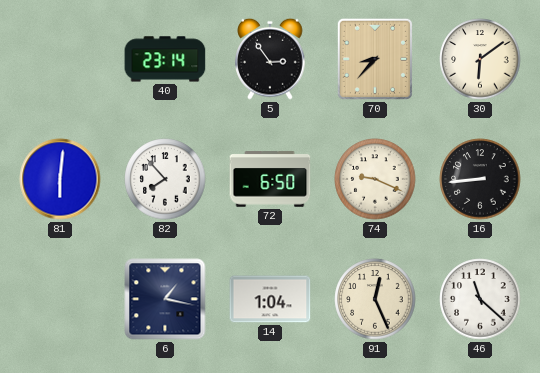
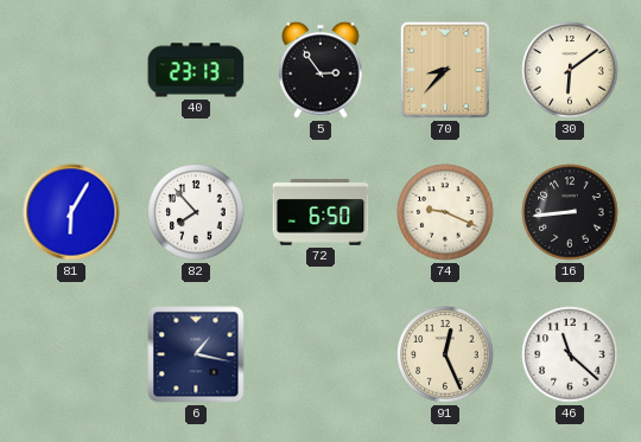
40: 23:14 -> 23:13 (196, 70)
81: 6:01 -> 6:05 (71, 212)
14: 1:04 -> none (270, 299)
